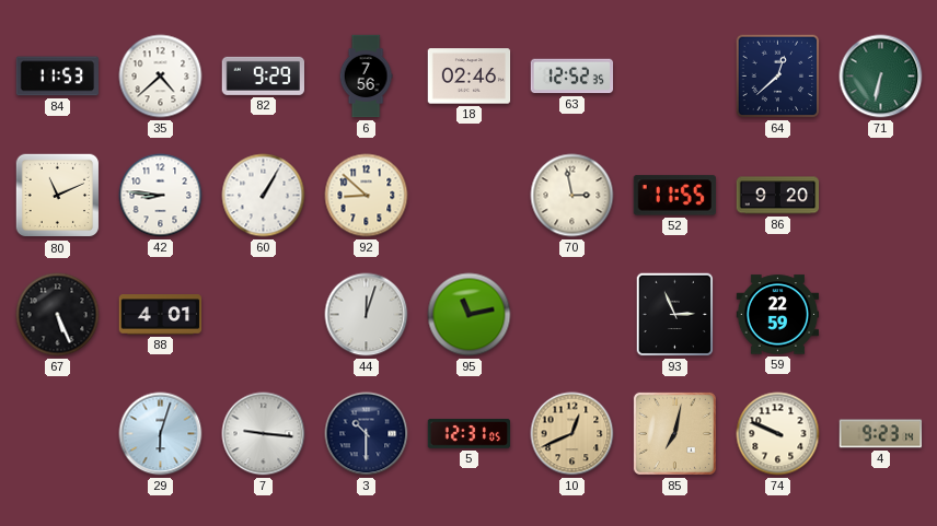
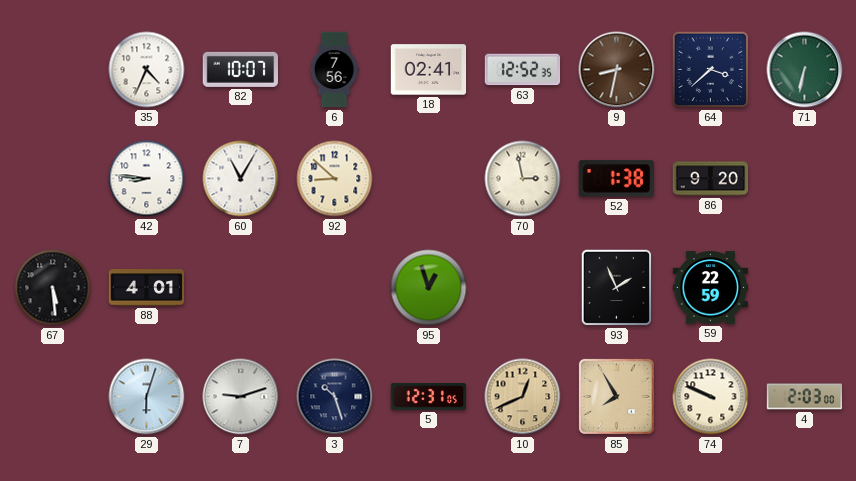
84: 11:53 -> none (57, 77)
35: 4:38 -> 4:34 (147, 70)
82: 9:29 -> 10:07 (240, 69)
18: 02:46 -> 02:41 (429, 70)
9: none -> 8:32 (617, 70)
64: 12:38 -> 3:38 (711, 70)
80: 11:11 -> none (58, 196)
60: 1:05 -> 11:05 (241, 179)
52: 11:55 -> 1:38 (616, 179)
67: 5:26 -> 5:29 (53, 288)
44: 12:03 -> none (367, 315)
95: 11:13 -> 12:57 (429, 288)
93: 2:56 -> 1:56 (617, 288)
7: 9:16 -> 9:12 (241, 397)
3: 10:30 -> 10:27 (335, 397)
85: 7:02 -> 7:55 (616, 396)
4: 9:23 -> 2:03 (805, 397)
